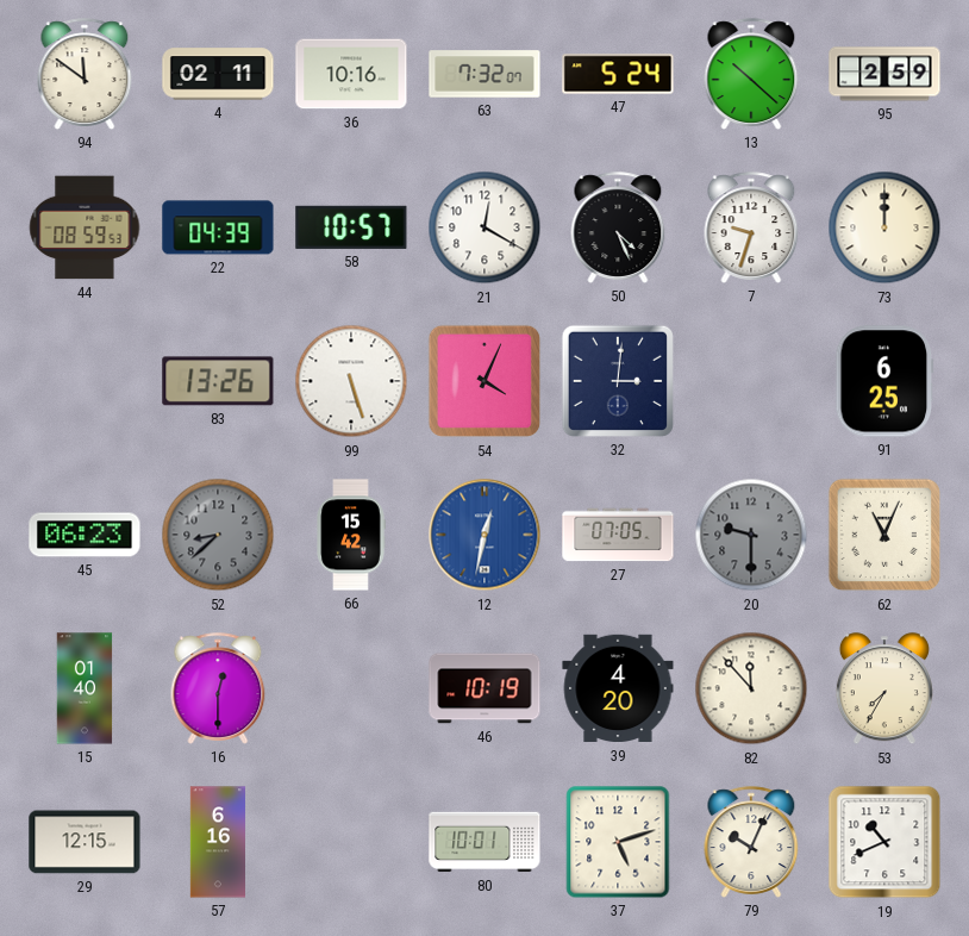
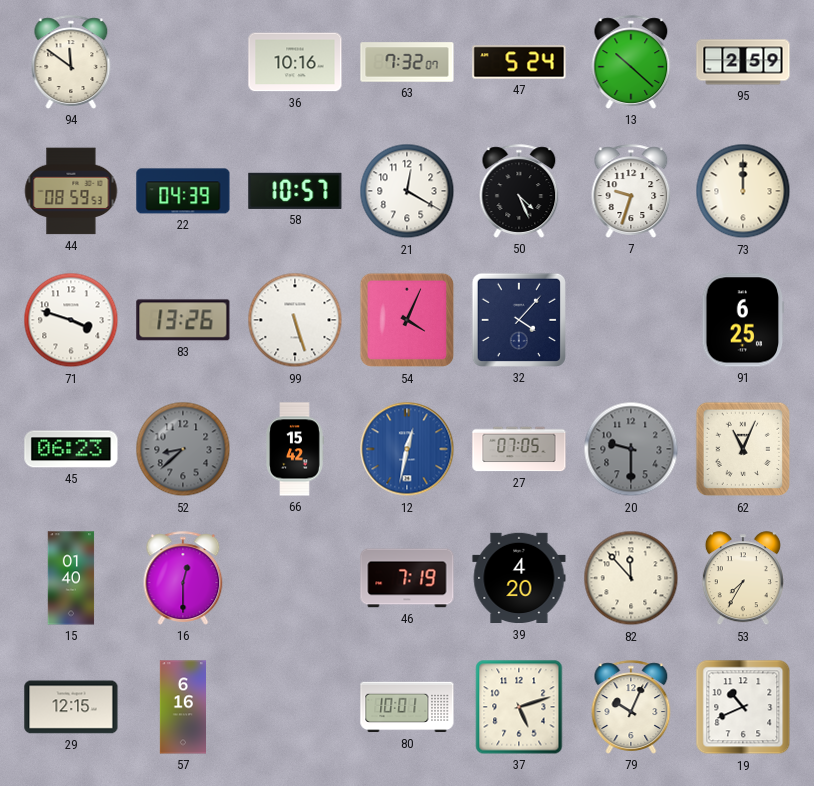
4: 02:11 -> none (218, 74)
71: none -> 3:48 (71, 320)
32: 3:01 -> 4:07 (519, 320)
46: 10:19 -> 7:19 (407, 578)
